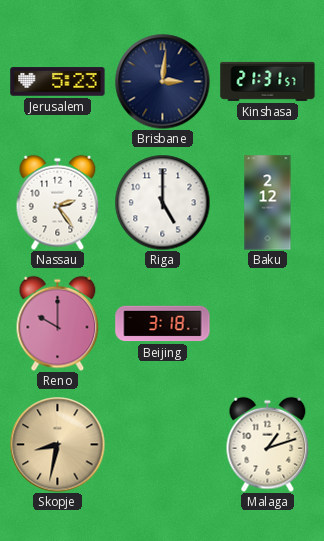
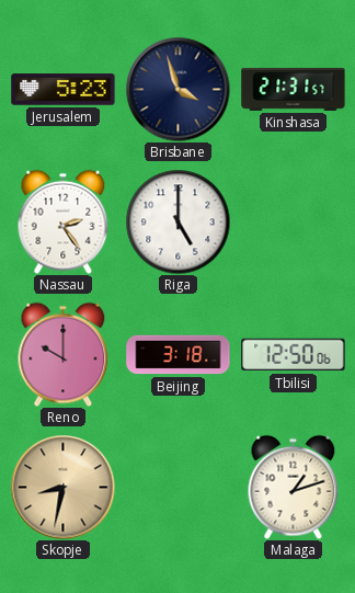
Brisbane: 3:01 -> 3:57 (177, 89)
Baku: 2:12 -> none (268, 203)
Tbilisi: none -> 12:50 (294, 355)
